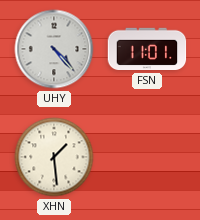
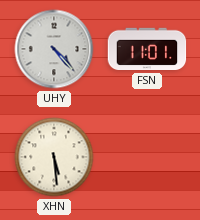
XHN: 1:29 -> 5:29 (54, 157)
